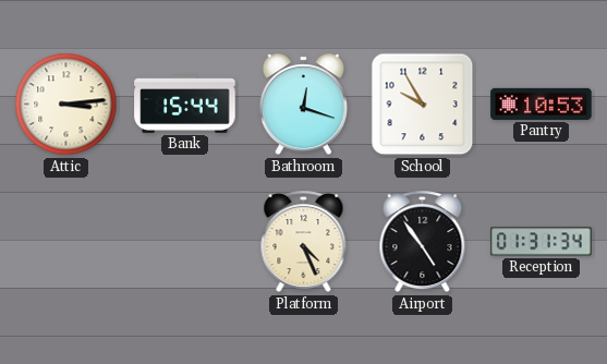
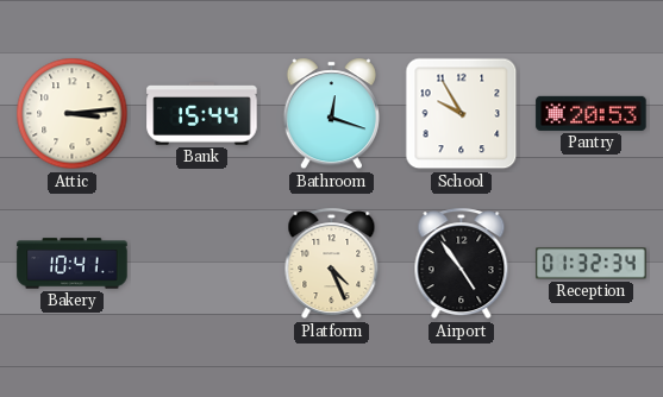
Pantry: 10:53 -> 20:53 (592, 113)
Bakery: none -> 10:41 (73, 264)
Reception: 01:31 -> 01:32 (592, 264)
